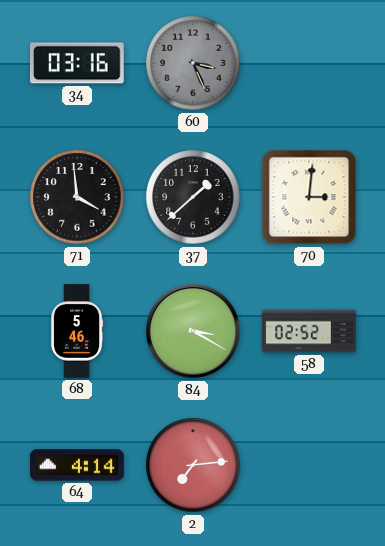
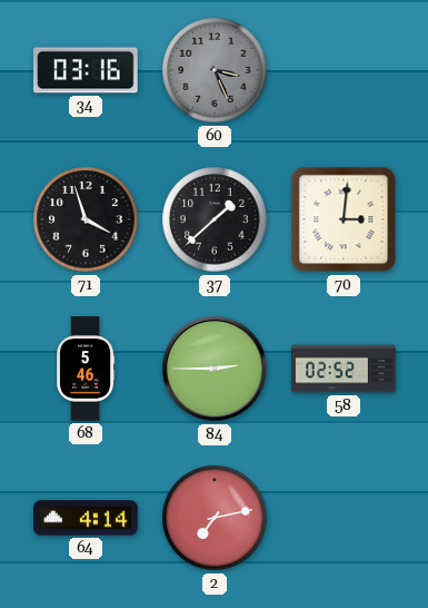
71: 3:59 -> 3:57 (86, 219)
84: 3:20 -> 2:45 (215, 369)
2: 7:14 -> 7:13 (215, 518)
